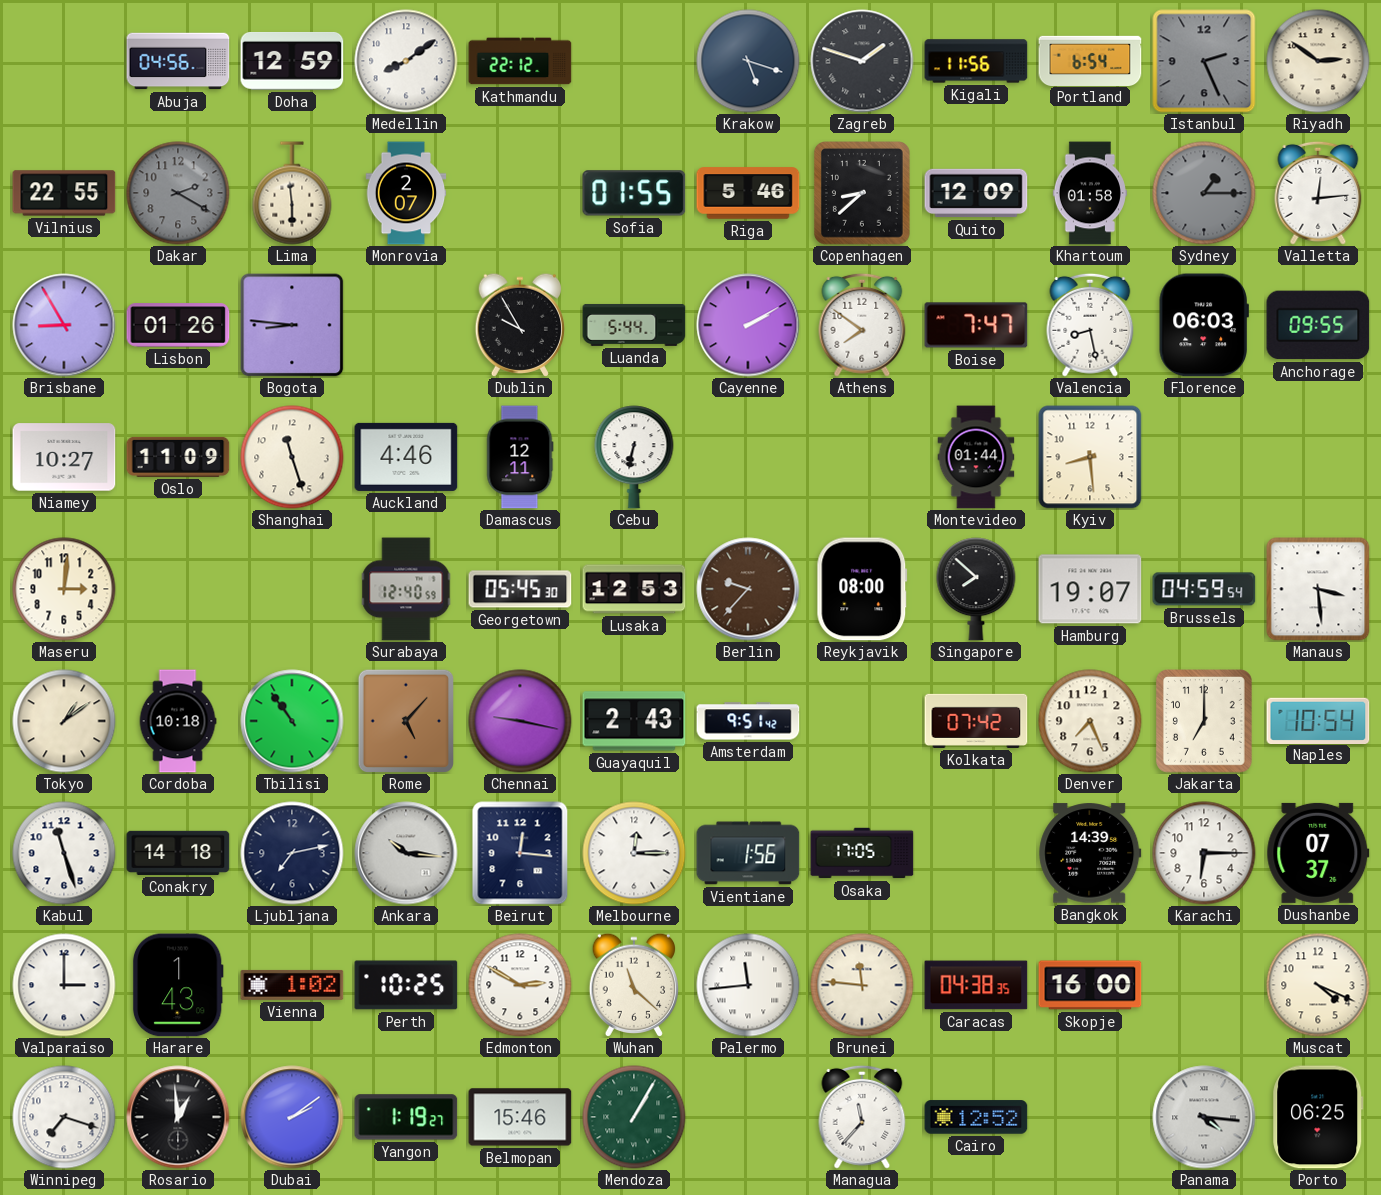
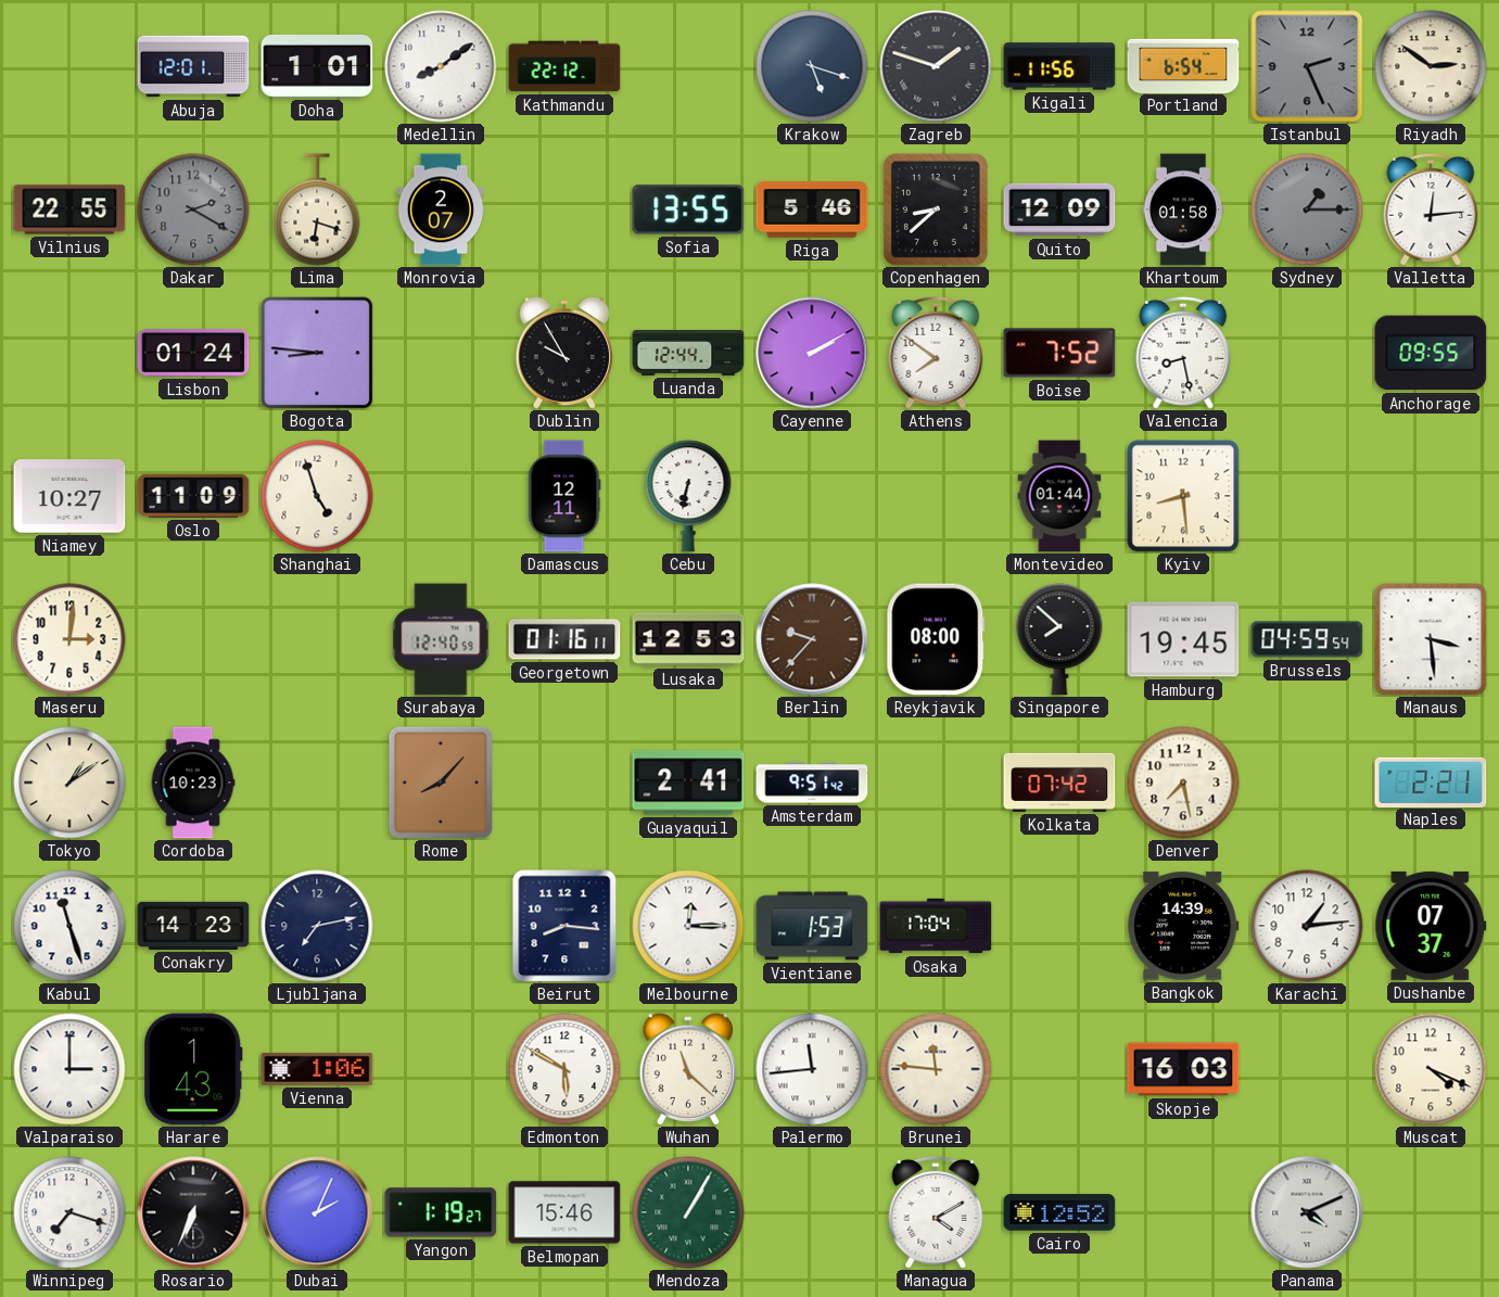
Abuja: 04:56 -> 12:01 (193, 66)
Doha: 12:59 -> 1:01 (317, 66)
Lima: 5:59 -> 6:18 (317, 209)
Sofia: 01:55 -> 13:55 (688, 209)
Brisbane: 8:55 -> none (64, 325)
Lisbon: 01:26 -> 01:24 (193, 353)
Luanda: 5:44 -> 12:44 (688, 353)
Boise: 7:47 -> 7:52 (1059, 353)
Florence: 06:03 -> none (1204, 325)
Shanghai: 11:27 -> 4:57 (317, 496)
Auckland: 4:46 -> none (406, 457)
Georgetown: 05:45 -> 01:16 (564, 639)
Hamburg: 19:07 -> 19:45 (1183, 639)
Cordoba: 10:18 -> 10:23 (193, 783)
Tbilisi: 10:54 -> none (292, 721)
Rome: 5:07 -> 8:07 (440, 781)
Chennai: 9:17 -> none (520, 721)
Guayaquil: 2:43 -> 2:41 (688, 783)
Denver: 7:26 -> 7:28 (1183, 783)
Jakarta: 7:00 -> none (1204, 722)
Naples: 10:54 -> 2:21 (1431, 781)
Conakry: 14:18 -> 14:23 (193, 926)
Ankara: 10:16 -> none (406, 853)
Beirut: 12:16 -> 8:16 (564, 926)
Vientiane: 1:56 -> 1:53 (812, 926)
Osaka: 17:05 -> 17:04 (936, 926)
Karachi: 6:15 -> 1:14 (1307, 926)
Vienna: 1:02 -> 1:06 (317, 1069)
Perth: 10:25 -> none (406, 985)
Edmonton: 2:50 -> 5:50 (564, 1069)
Caracas: 04:38 -> none (976, 985)
Skopje: 16:00 -> 16:03 (1183, 1069)
Rosario: 12:59 -> 6:34 (193, 1212)
Dubai: 2:09 -> 2:04 (317, 1212)
Managua: 11:37 -> 4:10 (936, 1212)
Panama: 4:16 -> 4:11 (1307, 1212)
Porto: 06:25 -> none (1318, 1117)
